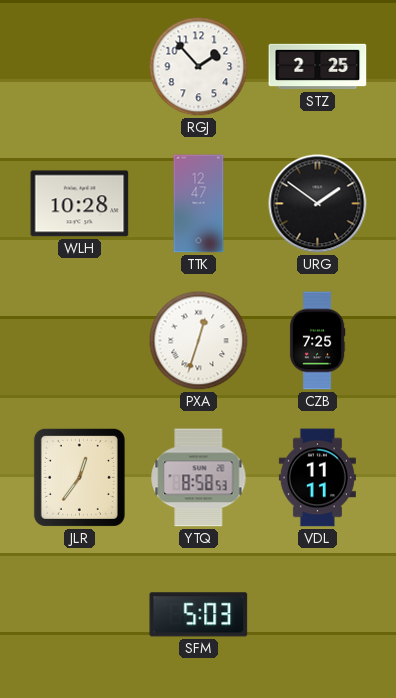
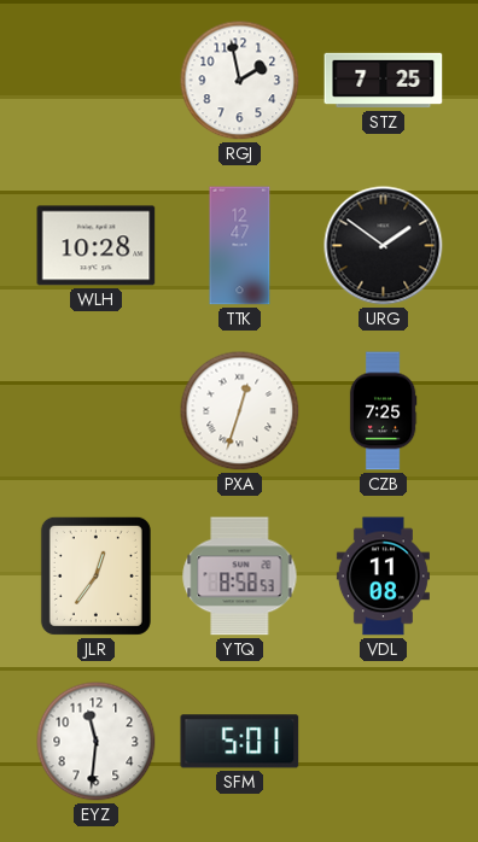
RGJ: 1:53 -> 1:58 (240, 81)
STZ: 2:25 -> 7:25 (384, 81)
VDL: 11:11 -> 11:08 (383, 577)
EYZ: none -> 11:31 (97, 742)
SFM: 5:03 -> 5:01 (240, 742)
